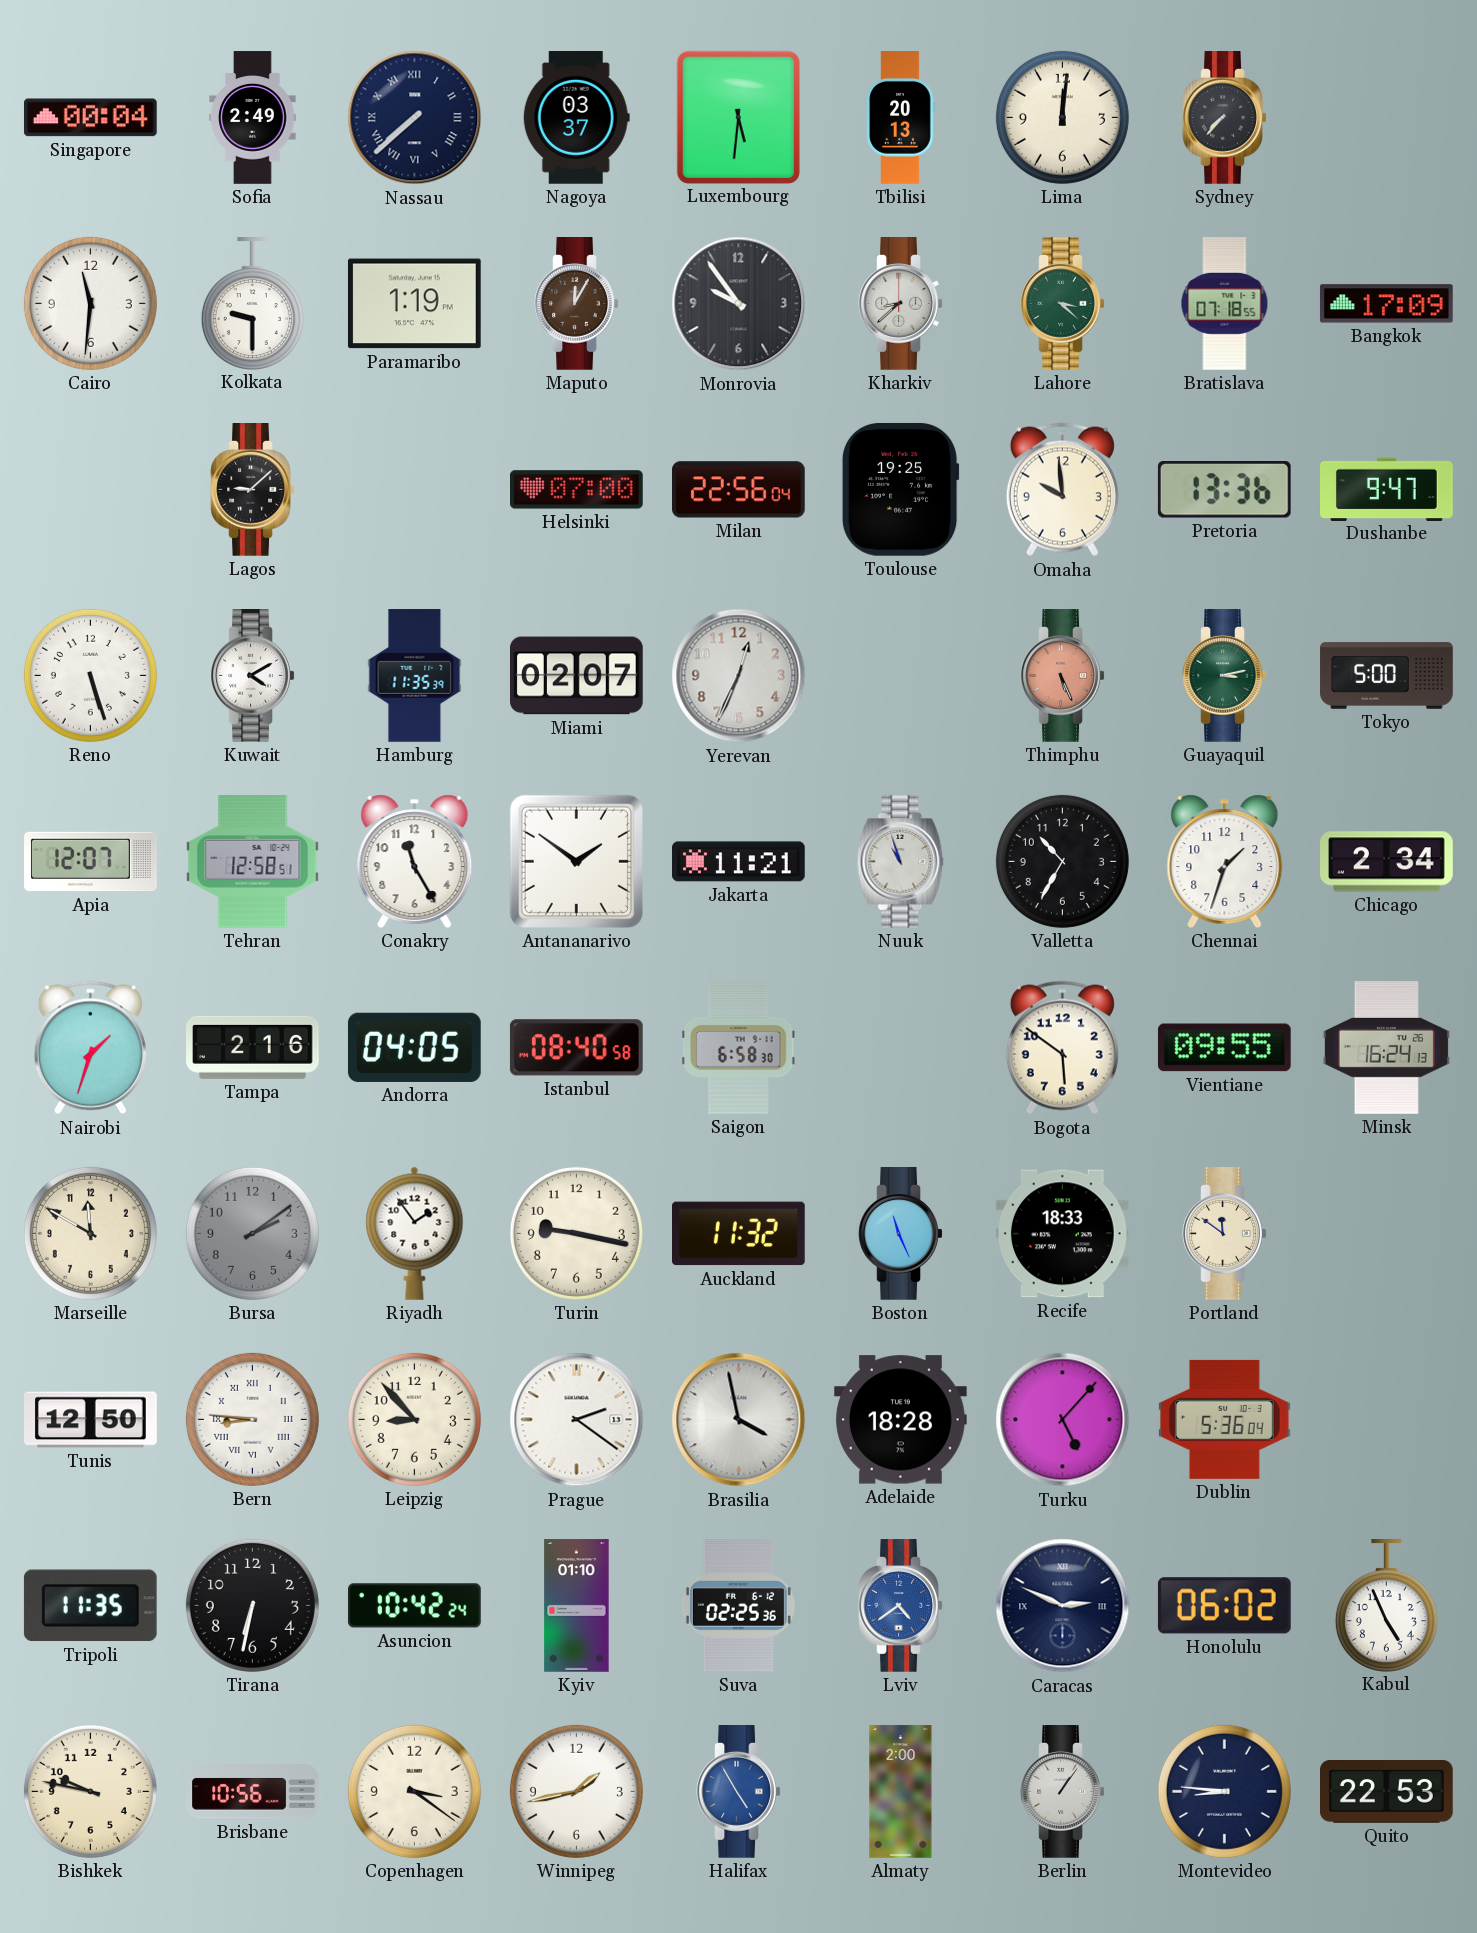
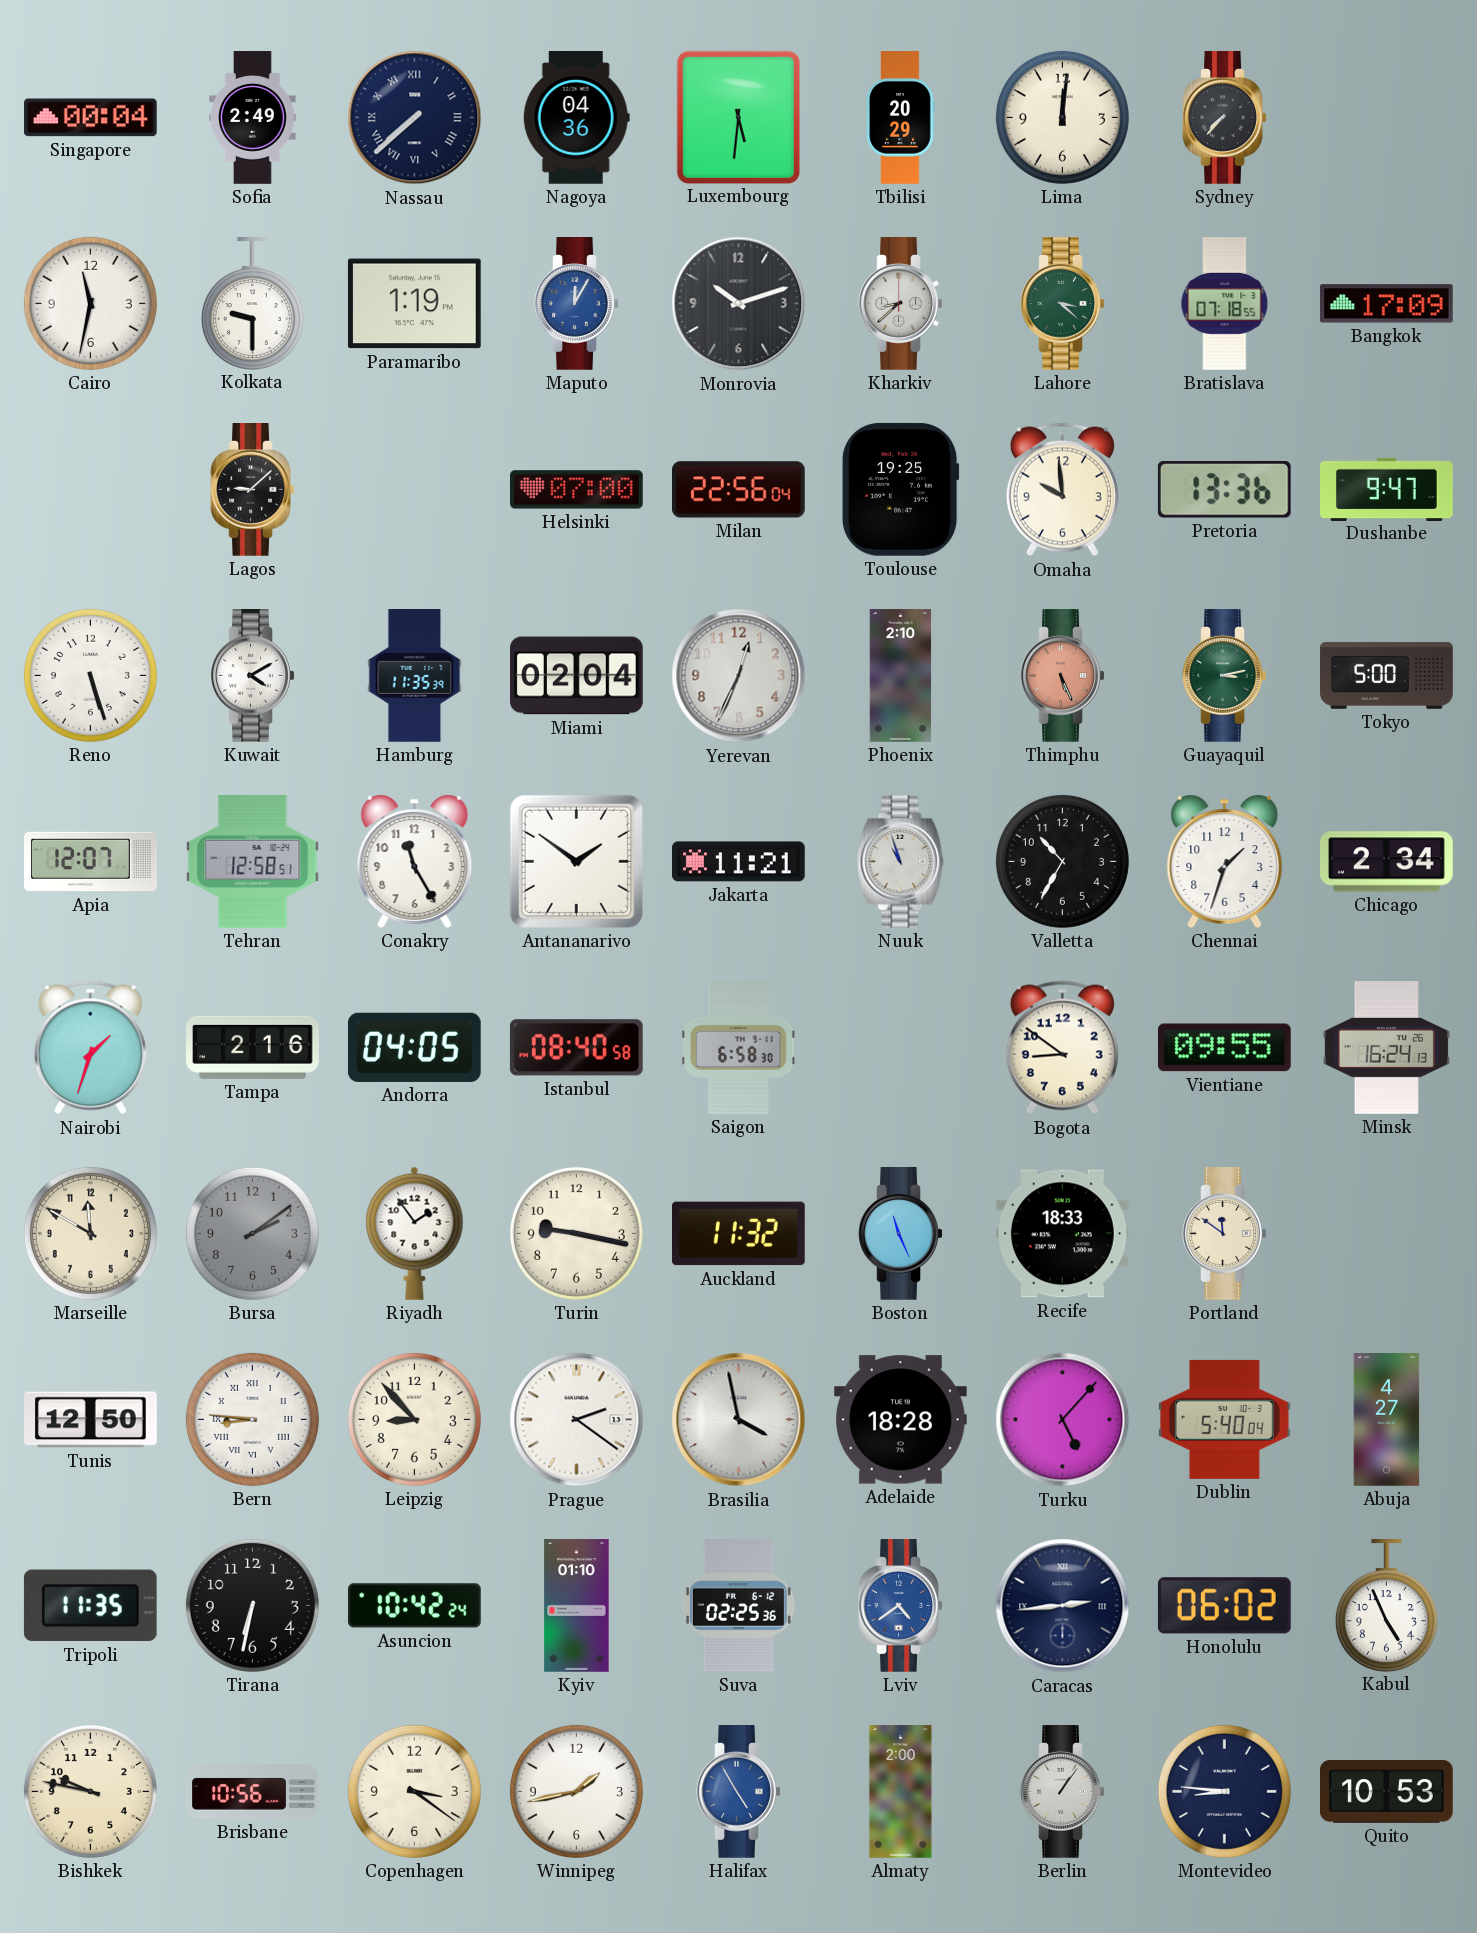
Nagoya: 03:37 -> 04:36 (576, 118)
Tbilisi: 20:13 -> 20:29 (900, 118)
Cairo: 11:31 -> 11:32 (90, 303)
Maputo dial: brown -> blue (577, 304)
Monrovia: 9:54 -> 10:12 (739, 304)
Miami: 02:07 -> 02:04 (577, 676)
Phoenix: none -> 2:10 (901, 676)
Bogota: 5:51 -> 8:51 (1062, 1048)
Dublin: 5:36 -> 5:40 (1225, 1419)
Abuja: none -> 4:27 (1387, 1420)
Caracas: 2:49 -> 2:44 (1063, 1606)
Quito: 22:53 -> 10:53 (1387, 1792)
